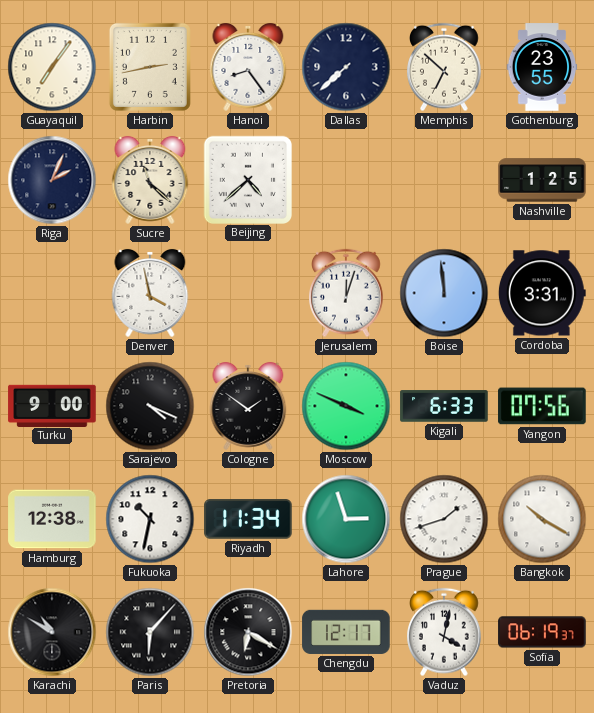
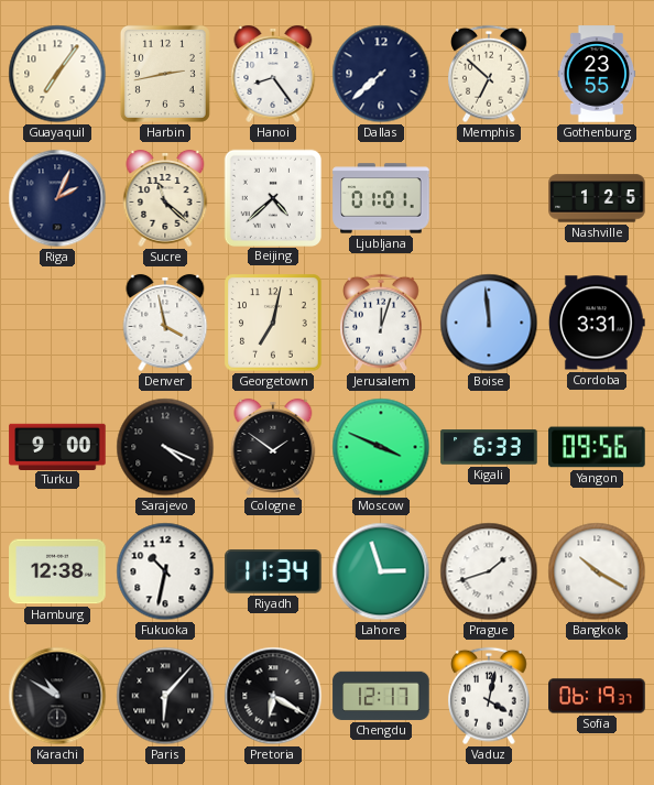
Ljubljana: none -> 01:01 (381, 198)
Georgetown: none -> 7:02 (273, 323)
Yangon: 07:56 -> 09:56 (597, 447)
